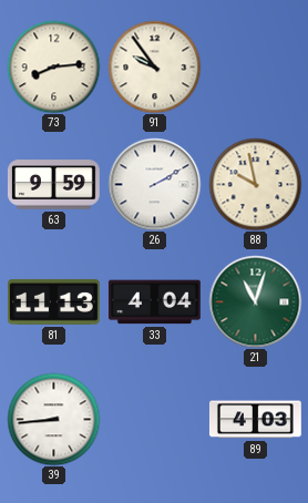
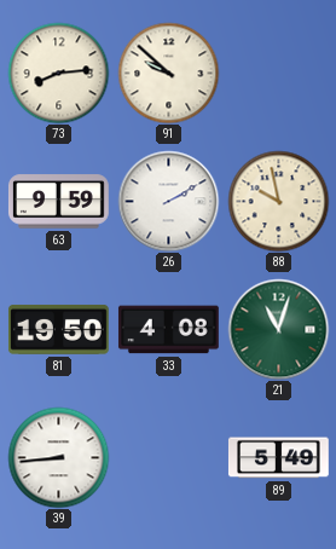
91: 9:54 -> 9:52 (168, 73)
81: 11:13 -> 19:50 (59, 329)
33: 4:04 -> 4:08 (168, 330)
89: 4:03 -> 5:49 (278, 458)
